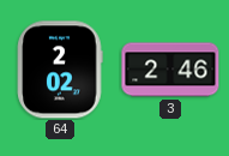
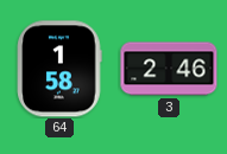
64: 2:02 -> 1:58 (59, 69)
